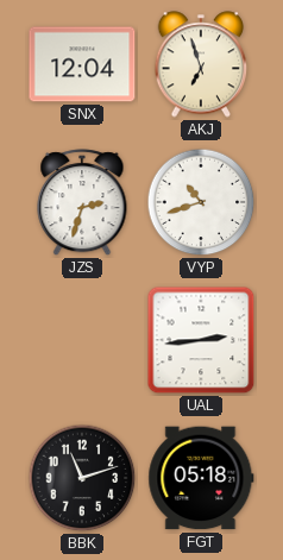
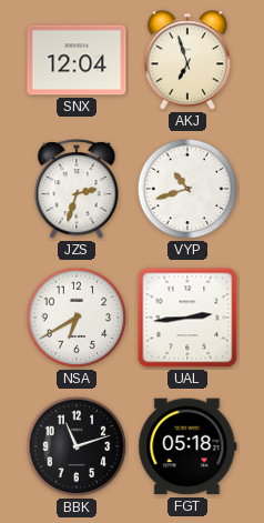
NSA: none -> 6:40 (77, 318)
